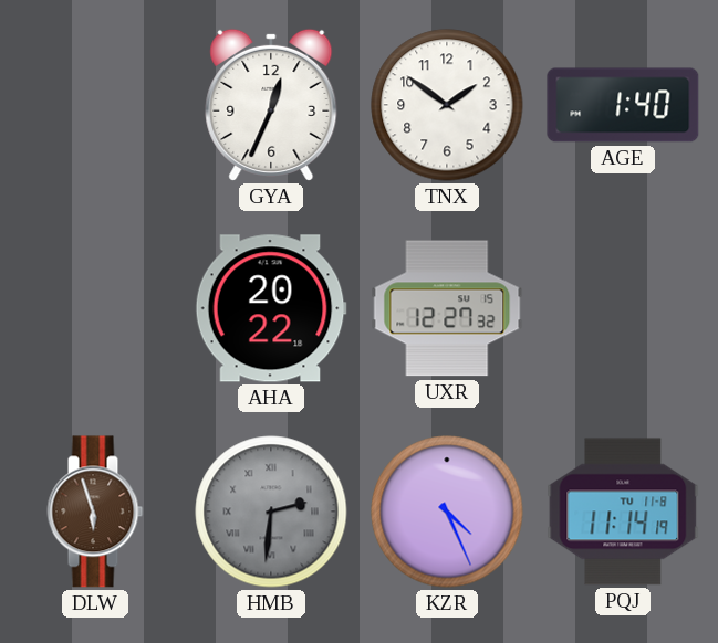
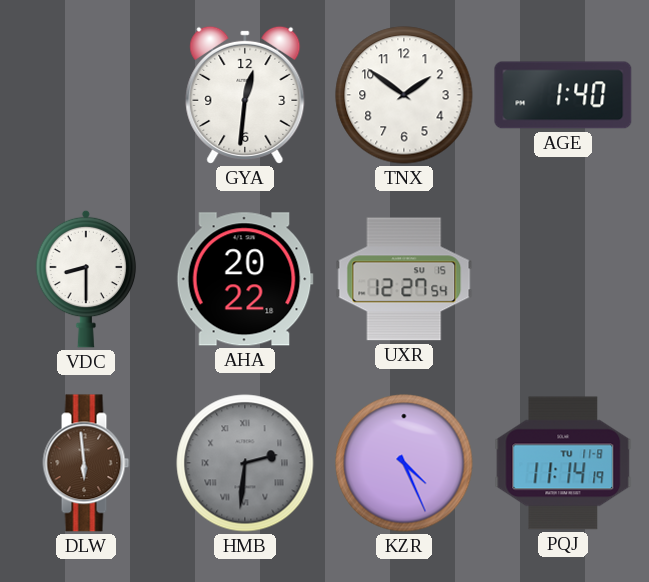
GYA: 12:34 -> 12:31 (245, 95)
VDC: none -> 8:30 (86, 279)
UXR: 12:27:32 -> 12:27:54 (404, 279)
DLW: 5:57 -> 5:59 (86, 463)
